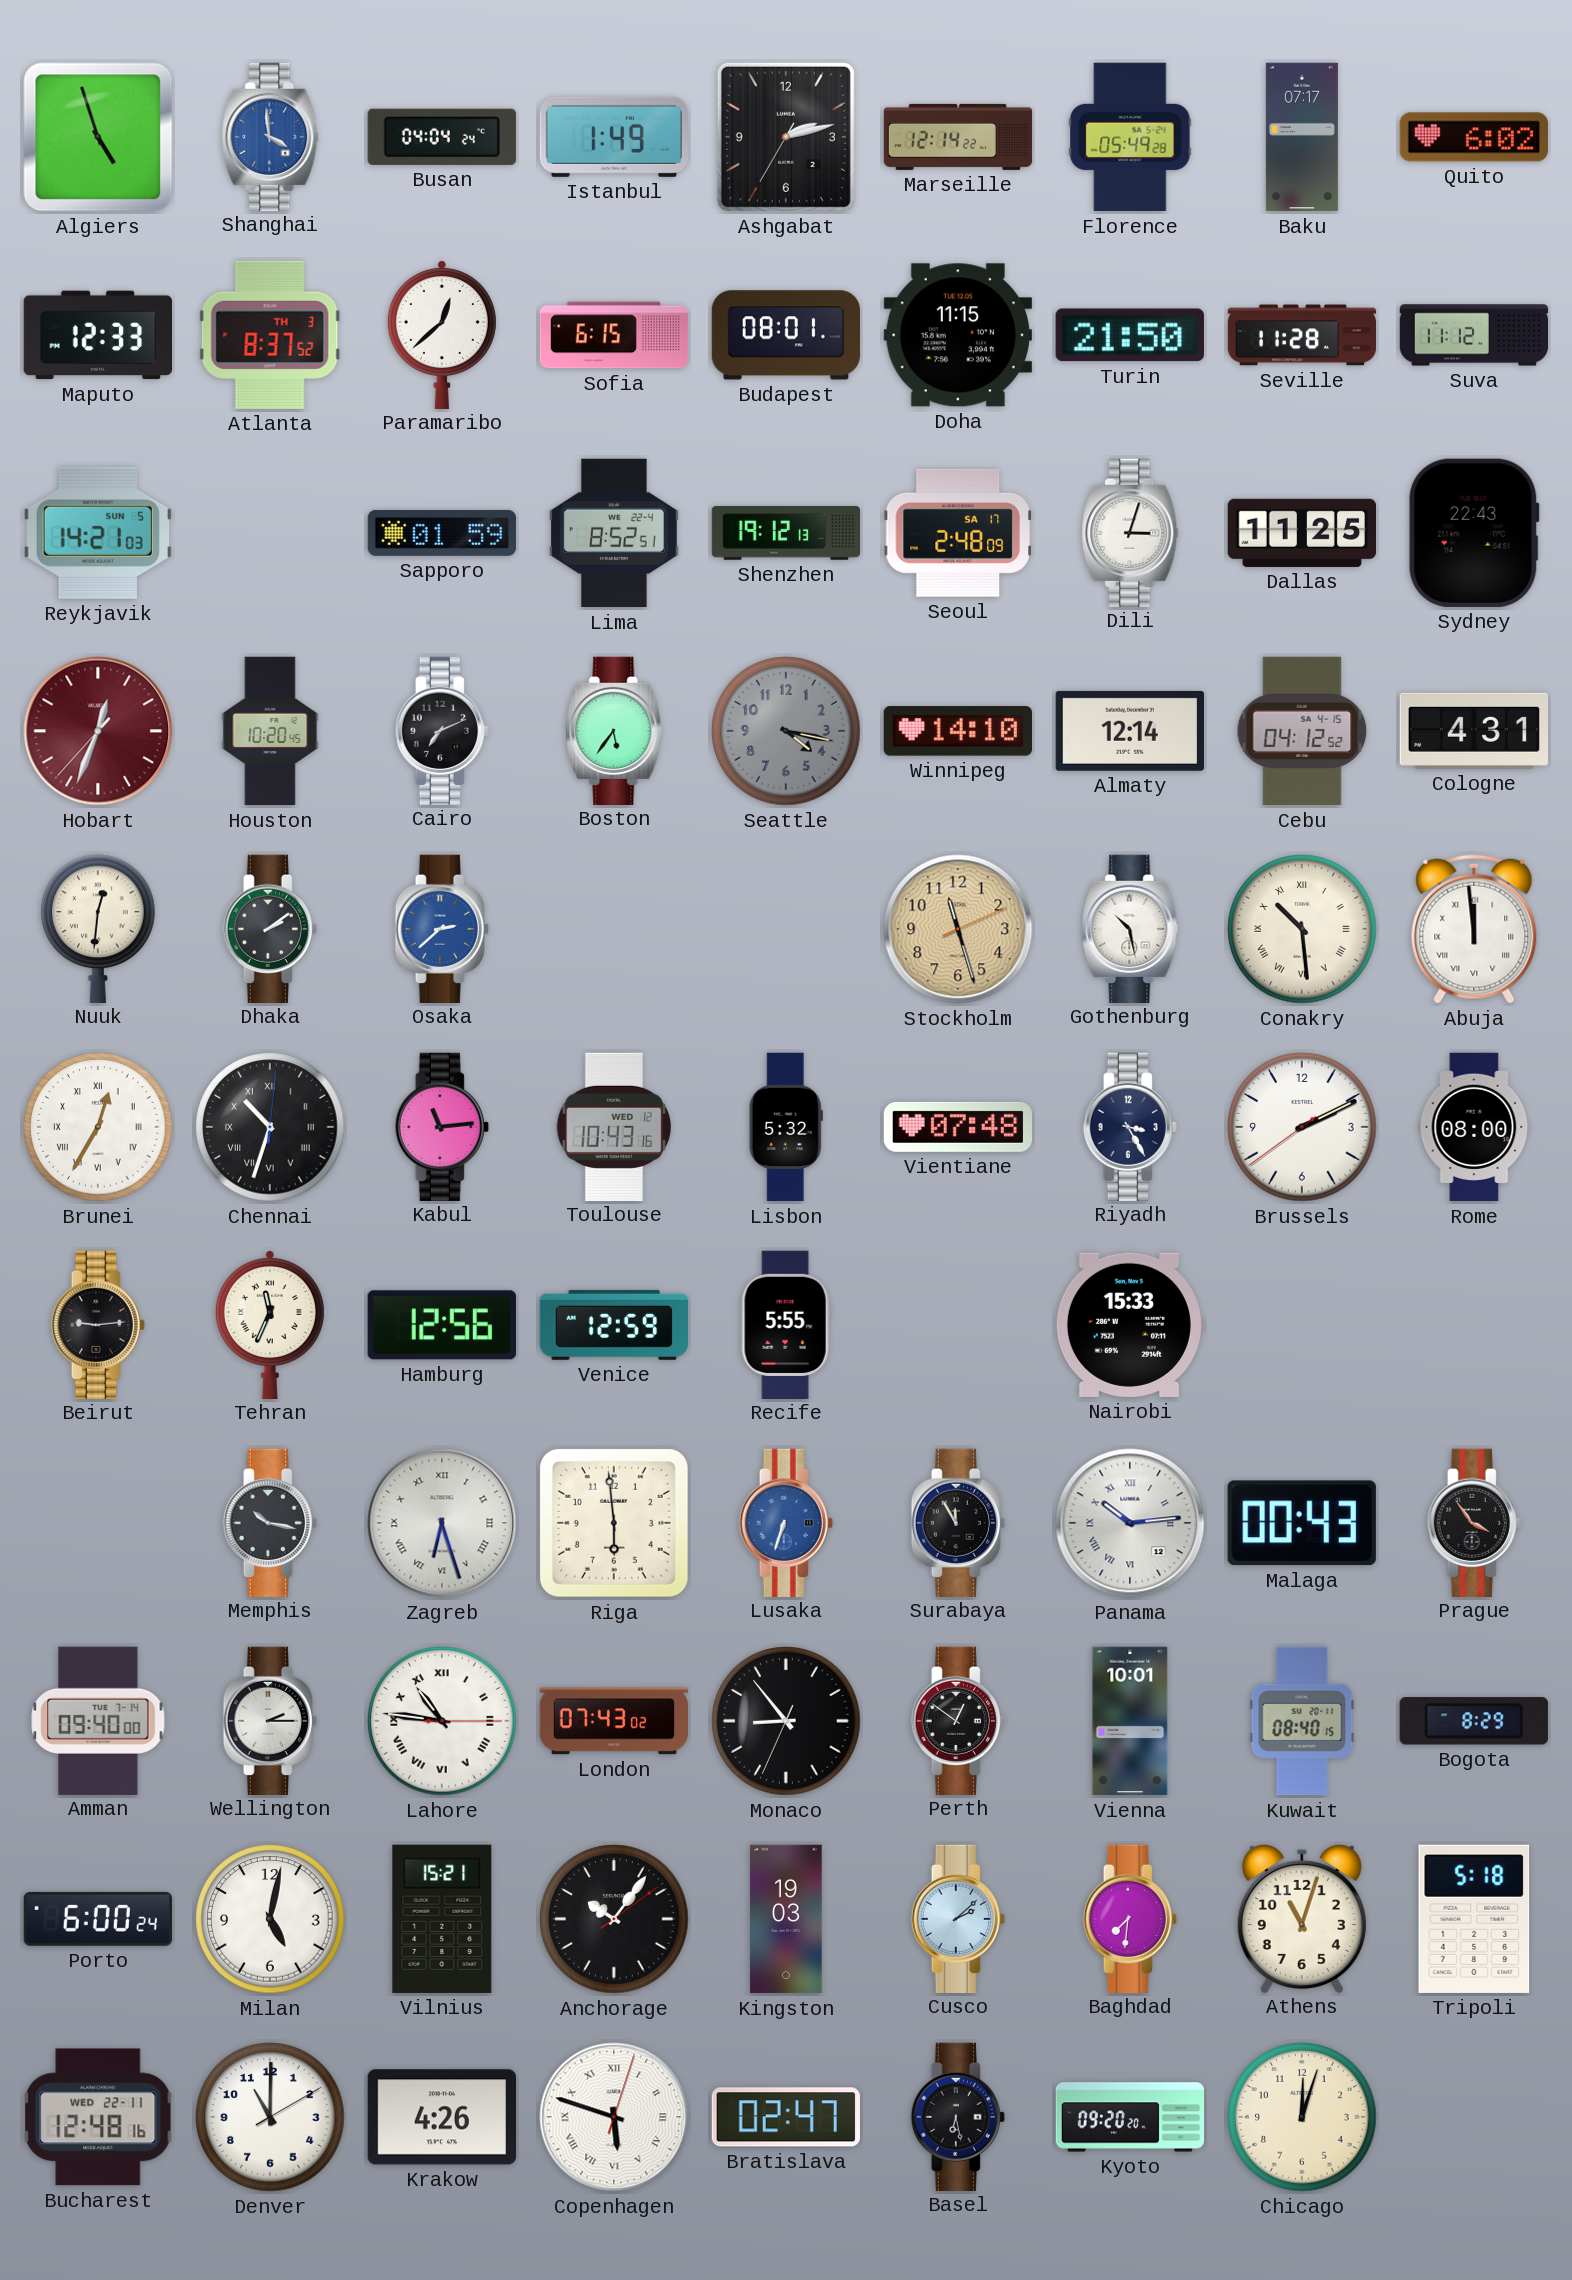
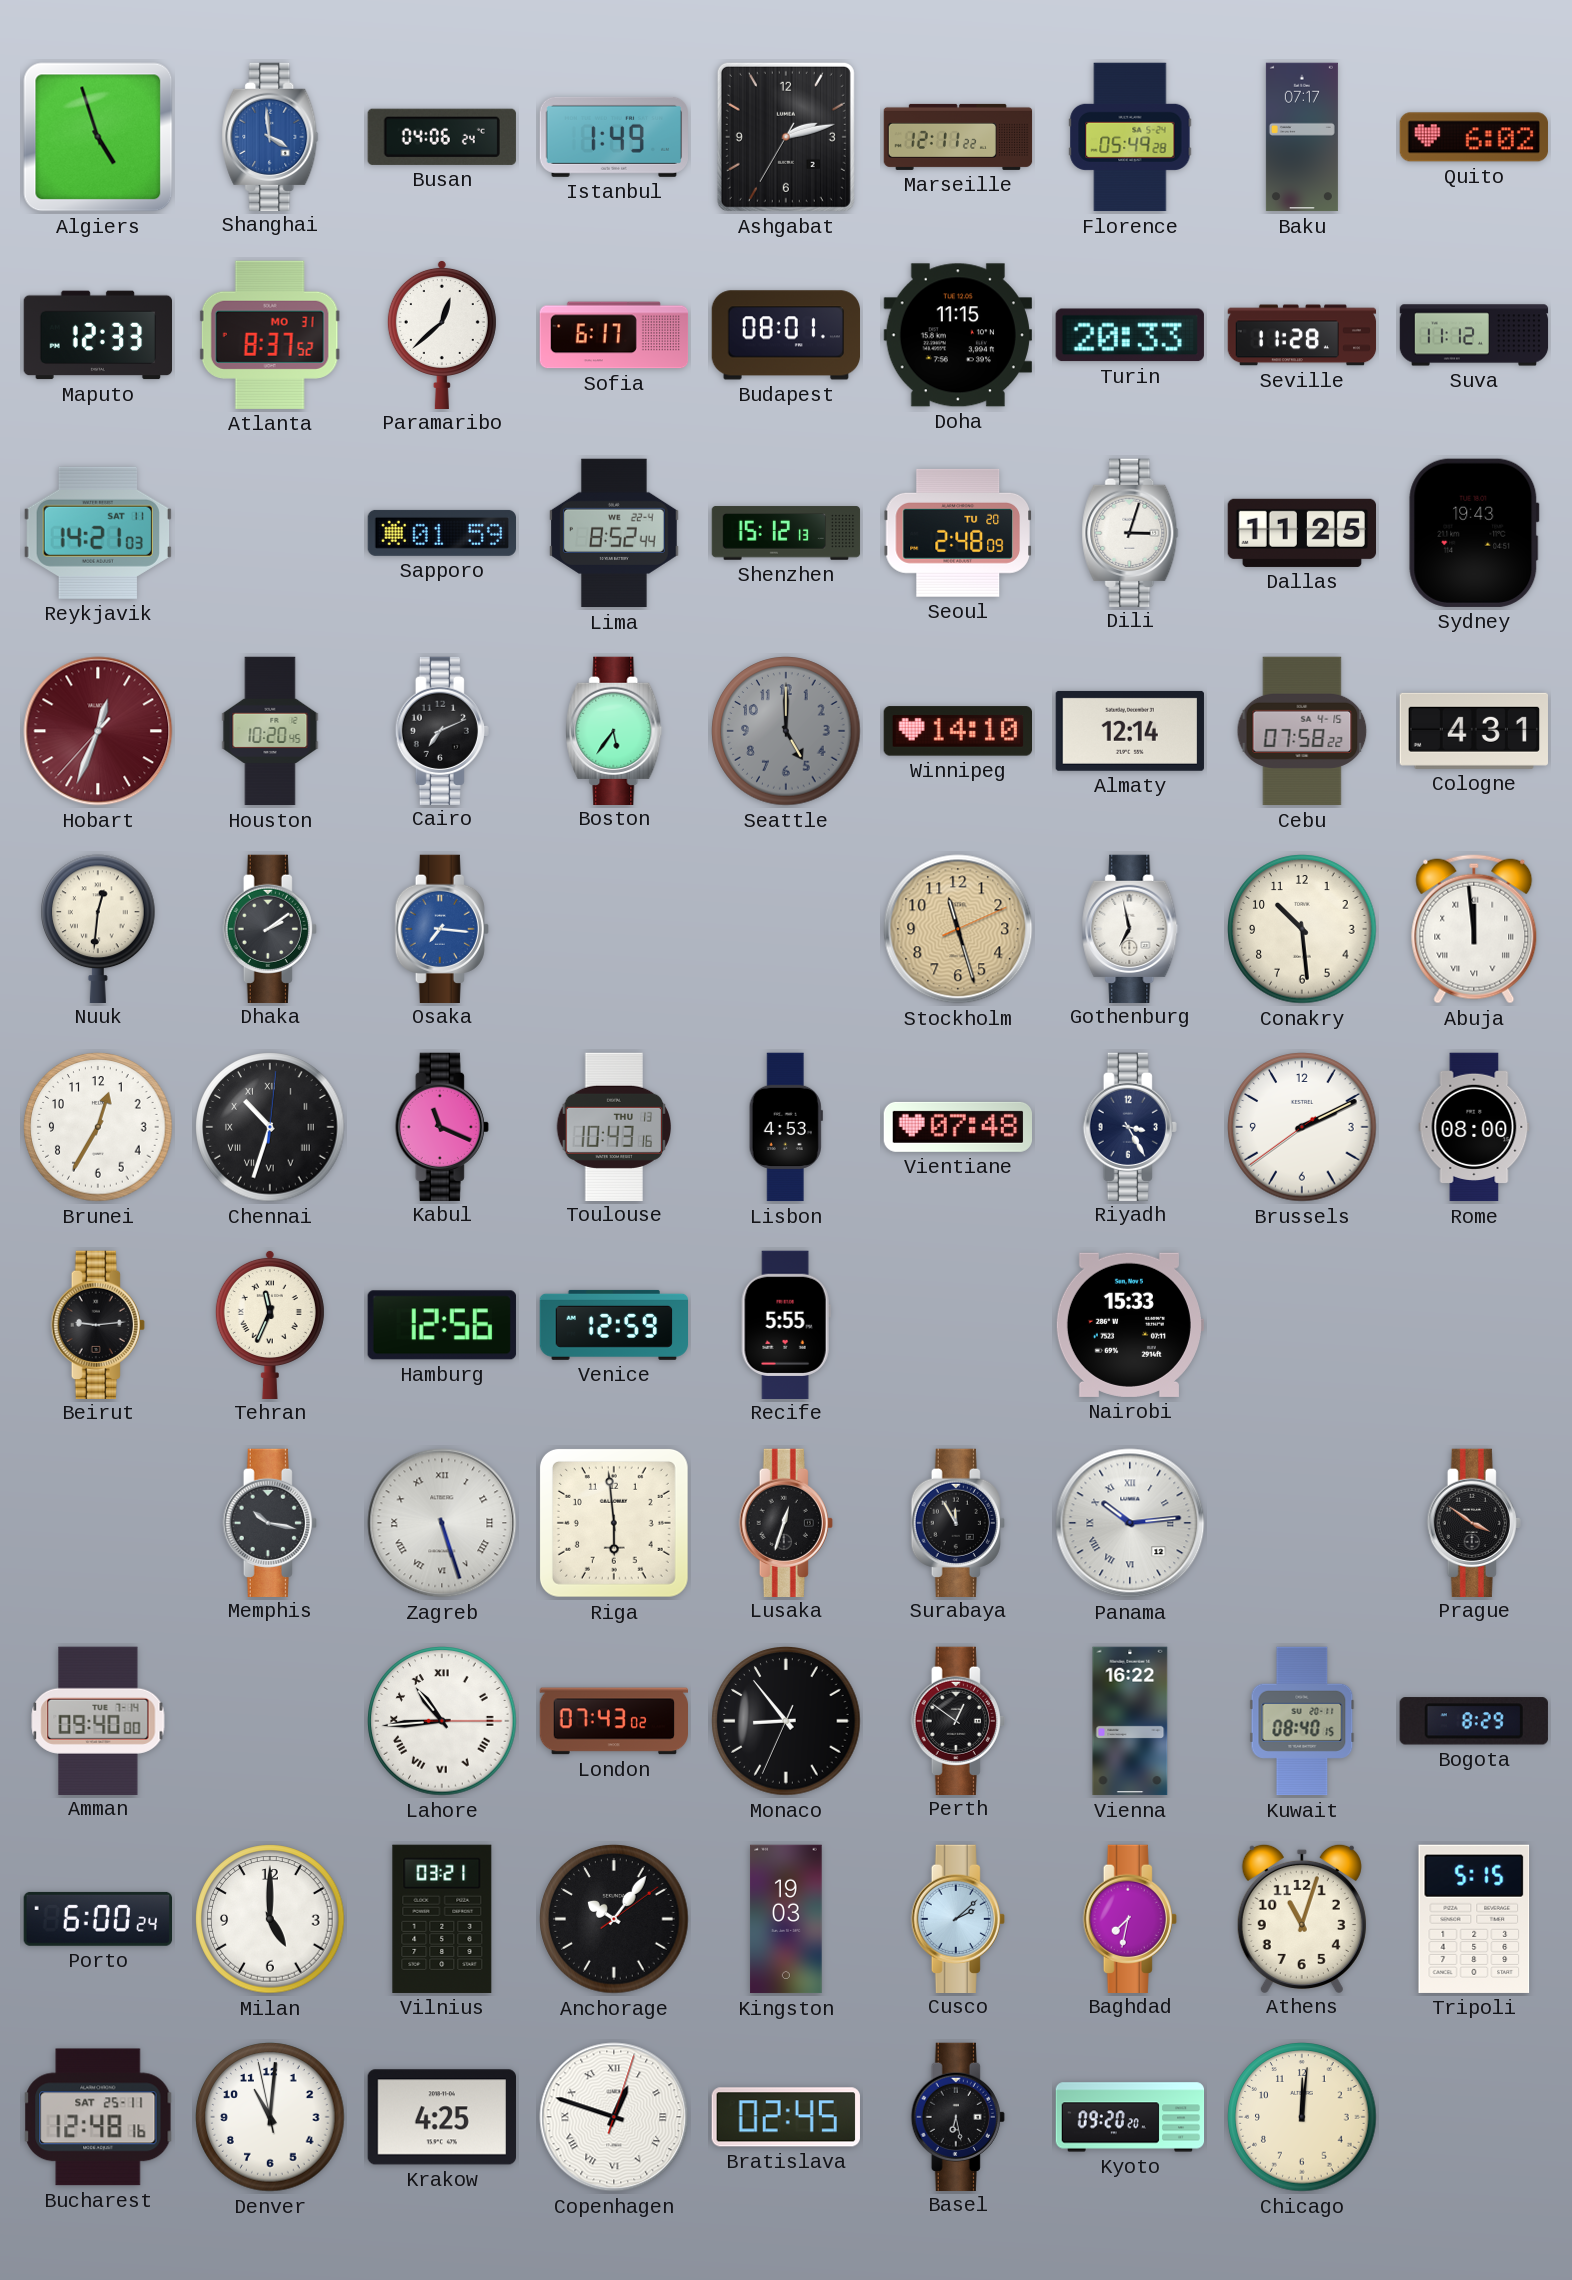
Busan: 04:04 -> 04:06 (442, 137)
Marseille: 12:14 -> 12:11 (958, 137)
Atlanta date: TH 3 -> MO 31 (270, 335)
Sofia: 6:15 -> 6:17 (614, 335)
Turin: 21:50 -> 20:33 (1130, 335)
Reykjavik date: SUN 5 -> SAT 11 (98, 533)
Lima: 8:52:51 -> 8:52:44 (614, 533)
Shenzhen: 19:12 -> 15:12 (786, 533)
Seoul date: SA 17 -> TU 20 (958, 533)
Sydney: 22:43 -> 19:43 (1474, 533)
Seattle: 4:17 -> 5:00 (786, 731)
Cebu: 04:12 -> 07:58 (1302, 731)
Osaka: 2:38 -> 7:16 (442, 928)
Gothenburg: 10:28 -> 6:58 (1130, 928)
Conakry numerals: Roman -> Arabic (1302, 929)
Brunei numerals: Roman -> Arabic (98, 1127)
Kabul: 11:14 -> 11:19 (442, 1126)
Toulouse date: WED 12 -> THU 13 (614, 1126)
Lisbon: 5:32 -> 4:53 (786, 1127)
Zagreb: 6:27 -> 5:27 (442, 1523)
Lusaka: 6:33 -> 12:33 (786, 1522)
Lusaka dial: blue -> black (786, 1522)
Malaga: 00:43 -> none (1302, 1523)
Prague: 3:54 -> 3:51 (1474, 1522)
Wellington: 2:15 -> none (270, 1720)
Lahore: 10:46 -> 10:44 (442, 1721)
Vienna: 10:01 -> 16:22 (1130, 1721)
Milan: 5:02 -> 5:00 (270, 1919)
Vilnius: 15:21 -> 03:21 (442, 1919)
Baghdad: 7:31 -> 7:32 (1130, 1918)
Tripoli: 5:18 -> 5:15 (1474, 1919)
Bucharest date: WED 22-11 -> SAT 25-11 (98, 2117)
Denver: 11:00:10 -> 11:00:58 (270, 2117)
Krakow: 4:26 -> 4:25 (441, 2117)
Copenhagen: 5:48 -> 12:48 (614, 2117)
Bratislava: 02:47 -> 02:45 (786, 2117)
Chicago: 12:03 -> 12:01 (1302, 2117)
